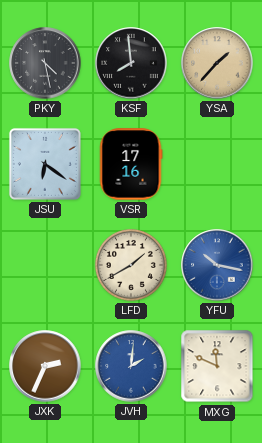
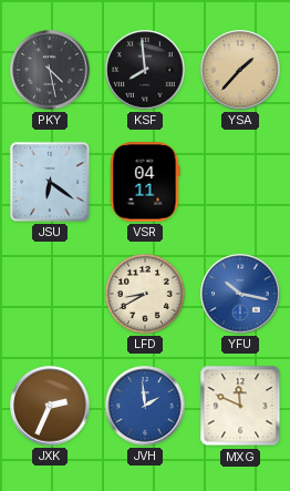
VSR: 17:16 -> 04:11 (145, 182)
LFD: 1:40 -> 8:40 (145, 294)
JVH: 2:01 -> 1:59 (145, 406)
